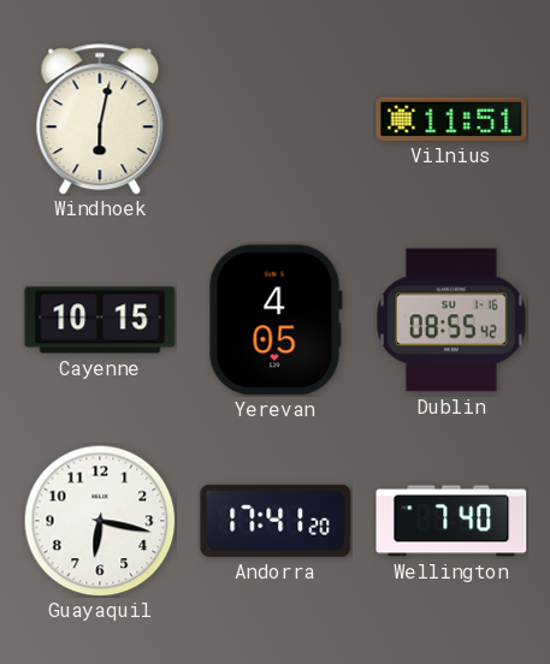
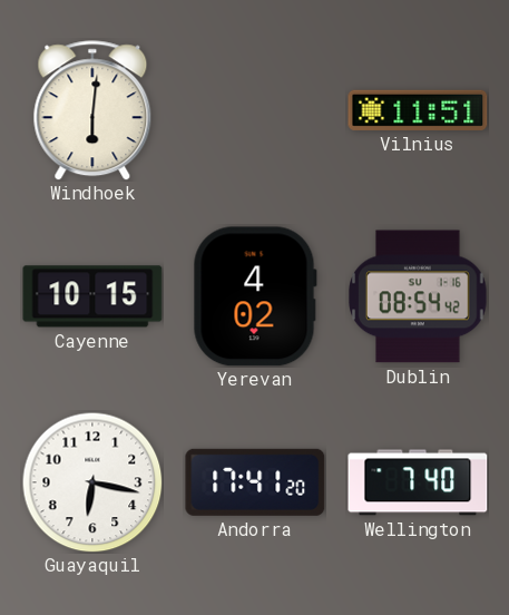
Windhoek: 6:02 -> 6:01 (92, 110)
Yerevan: 4:05 -> 4:02 (255, 296)
Dublin: 08:55 -> 08:54 (418, 296)
